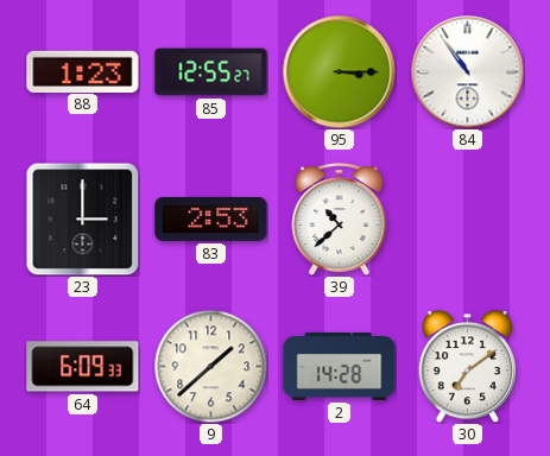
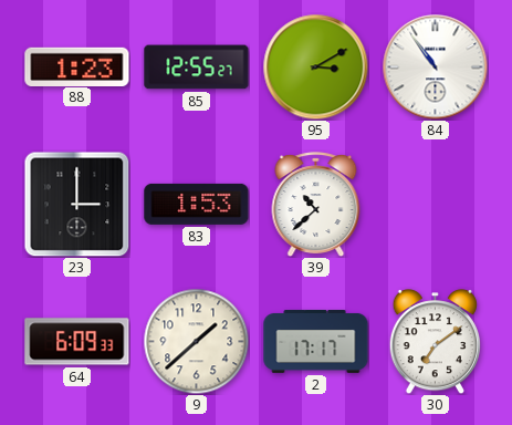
95: 3:15 -> 3:10 (315, 66)
83: 2:53 -> 1:53 (197, 204)
2: 14:28 -> 17:17 (316, 341)
